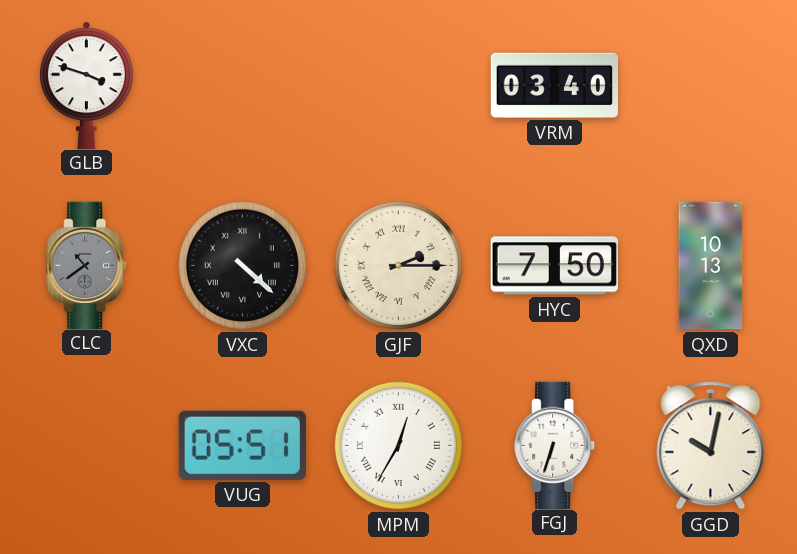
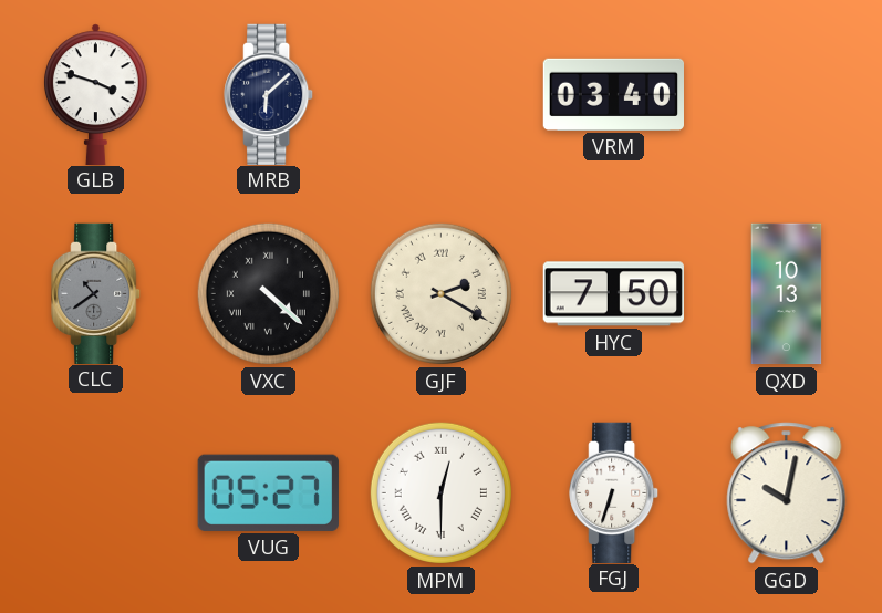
MRB: none -> 6:08 (269, 94)
GJF: 2:15 -> 2:20 (440, 293)
VUG: 05:51 -> 05:27 (268, 492)
MPM: 12:35 -> 12:30 (440, 492)
